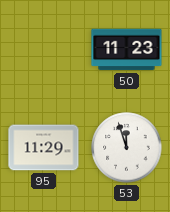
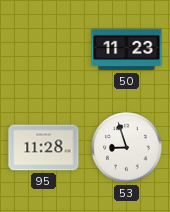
95: 11:29 -> 11:28 (44, 148)
53: 11:57 -> 8:57 (127, 148)
